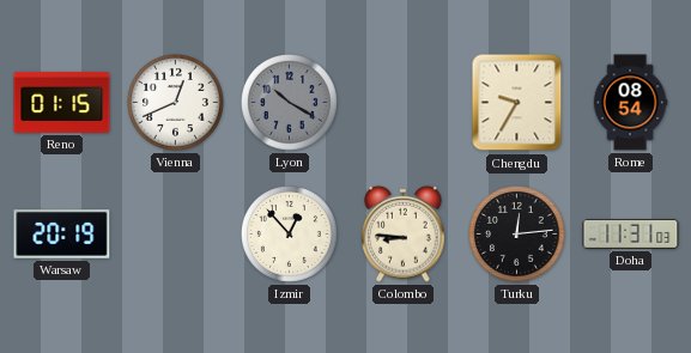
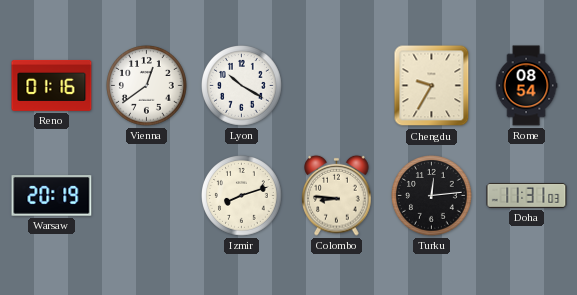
Reno: 01:15 -> 01:16 (52, 85)
Vienna: 12:41 -> 12:39 (147, 86)
Lyon dial: grey -> white (242, 86)
Izmir: 12:53 -> 8:12 (242, 196)
